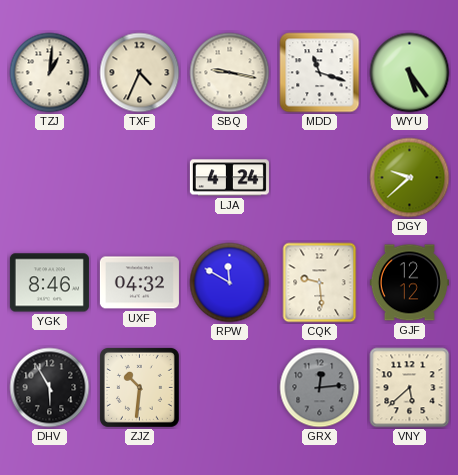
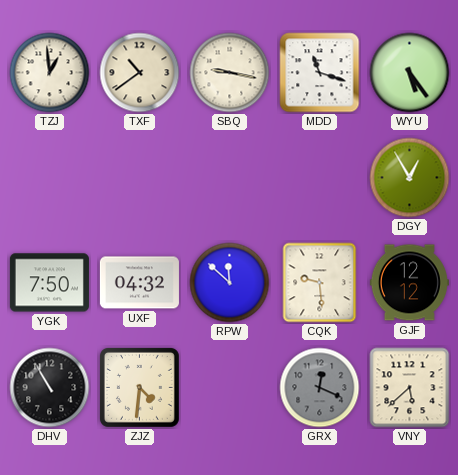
TZJ: 1:01 -> 12:59 (50, 73)
TXF: 4:34 -> 10:39 (140, 73)
LJA: 4:24 -> none (229, 178)
DGY: 9:38 -> 12:55 (410, 178)
YGK: 8:46 -> 7:50 (49, 283)
RPW: 11:50 -> 11:52 (230, 283)
DHV: 5:55 -> 10:55 (50, 388)
ZJZ: 10:31 -> 4:31 (139, 387)
GRX: 12:14 -> 12:19 (320, 388)
